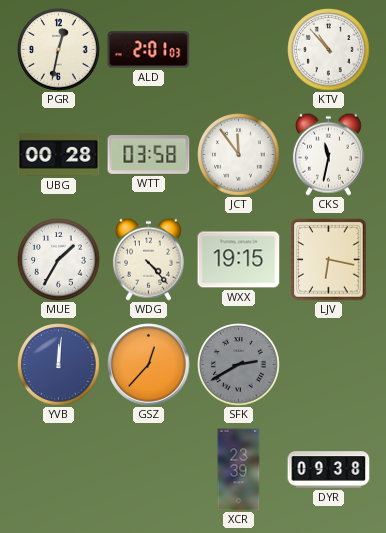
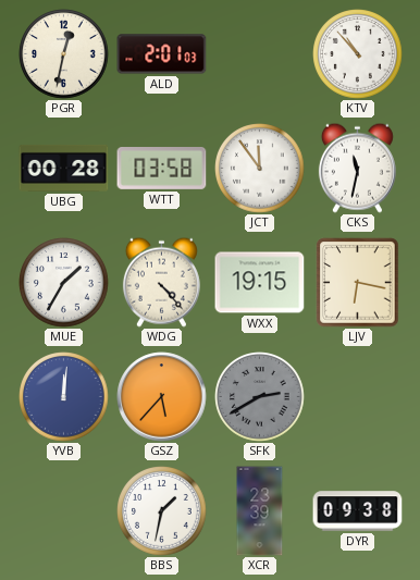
GSZ: 12:37 -> 5:37 (162, 397)
BBS: none -> 1:32 (162, 511)
